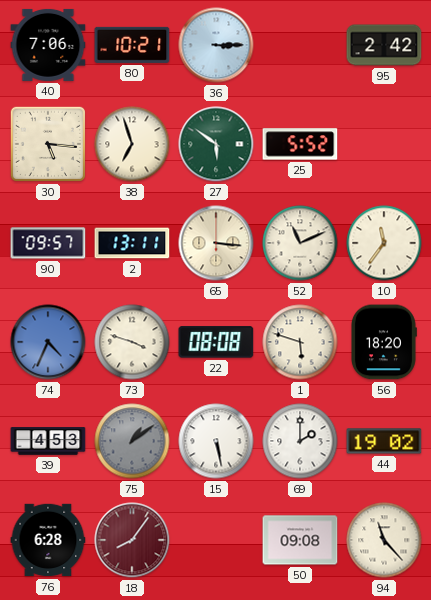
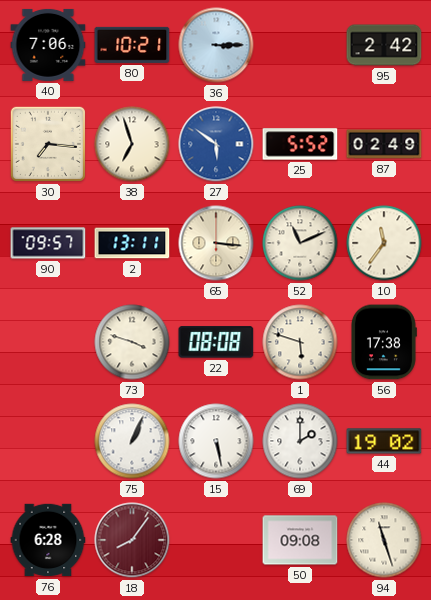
30: 5:16 -> 7:16 (48, 144)
27 dial: green -> blue (216, 144)
87: none -> 02:49 (384, 144)
74: 4:34 -> none (48, 342)
56: 18:20 -> 17:38 (384, 342)
39: 4:53 -> none (48, 441)
75: 1:09 -> 1:04 (132, 441)
75 dial: grey -> white (132, 441)
94: 11:23 -> 11:27 (384, 540)
